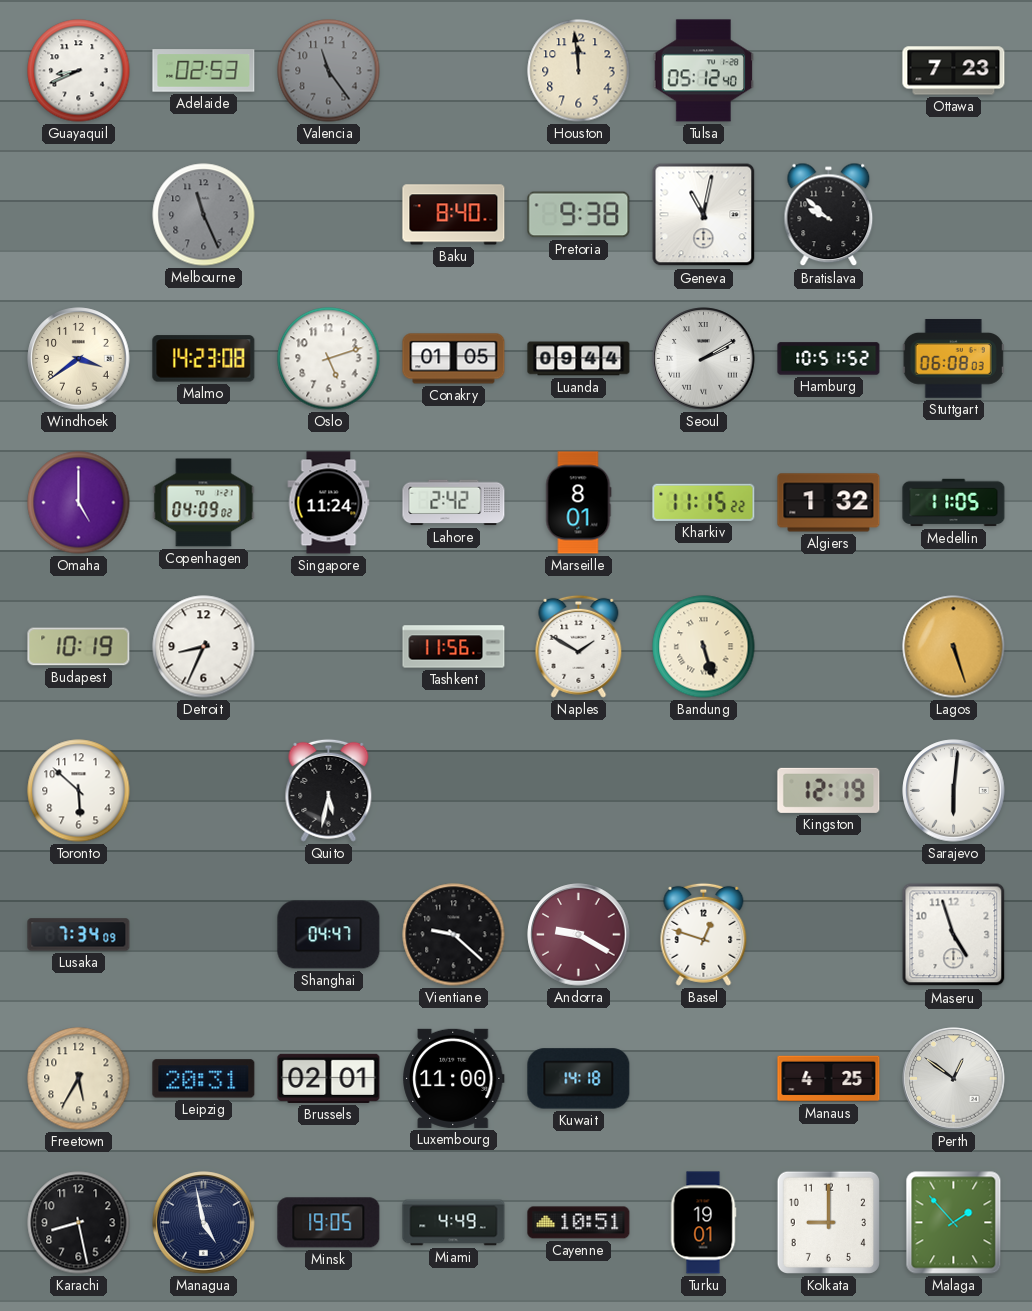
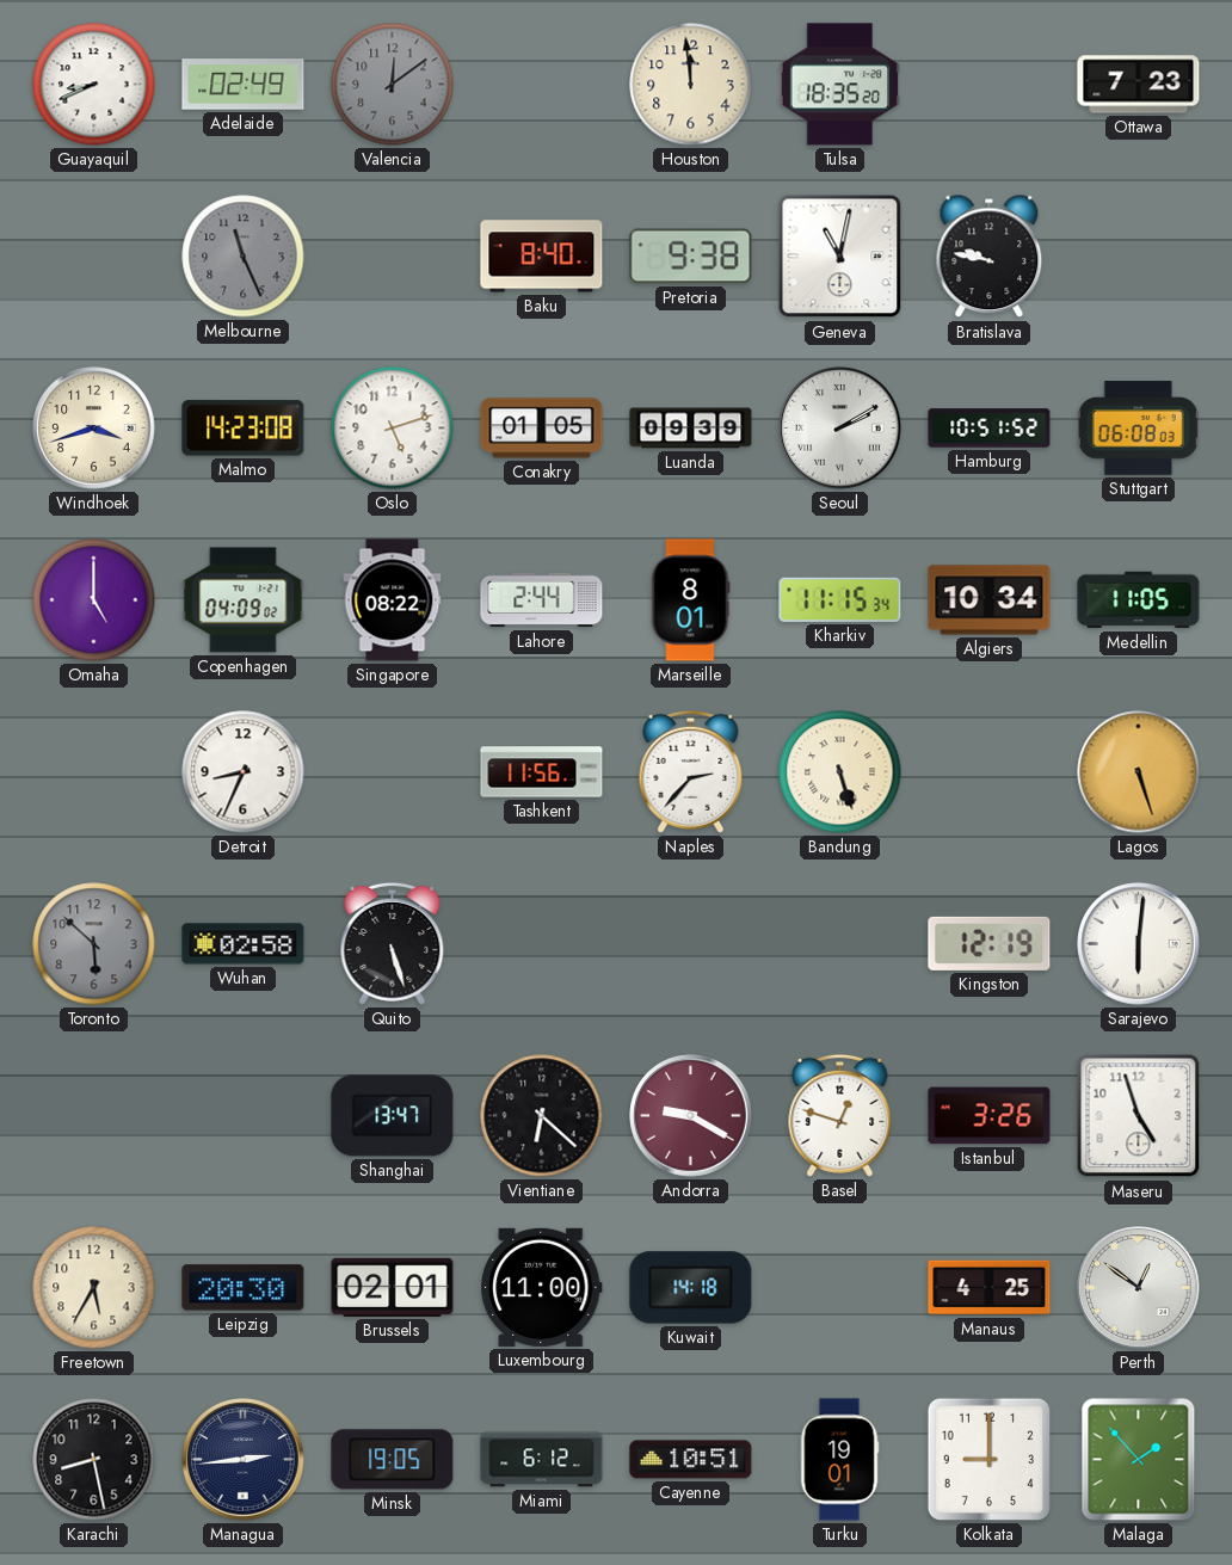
Adelaide: 02:53 -> 02:49 (244, 85)
Valencia: 11:24 -> 12:09 (393, 85)
Tulsa: 05:12 -> 18:35 (839, 85)
Bratislava: 9:52 -> 9:47 (990, 257)
Windhoek: 3:39 -> 3:42 (94, 429)
Luanda: 09:44 -> 09:39 (691, 429)
Singapore: 11:24 -> 08:22 (393, 600)
Lahore: 2:42 -> 2:44 (542, 600)
Kharkiv: 11:15:22 -> 11:15:34 (840, 599)
Algiers: 1:32 -> 10:34 (990, 600)
Budapest: 10:19 -> none (79, 647)
Naples: 1:50 -> 2:37 (691, 771)
Toronto dial: white -> grey (94, 944)
Wuhan: none -> 02:58 (244, 944)
Quito: 5:32 -> 5:27 (393, 943)
Lusaka: 7:34 -> none (79, 935)
Shanghai: 04:47 -> 13:47 (393, 1116)
Vientiane: 9:22 -> 6:22 (542, 1116)
Istanbul: none -> 3:26 (990, 1116)
Leipzig: 20:31 -> 20:30 (244, 1288)
Managua: 4:58 -> 2:44 (244, 1460)
Miami: 4:49 -> 6:12 (542, 1460)
